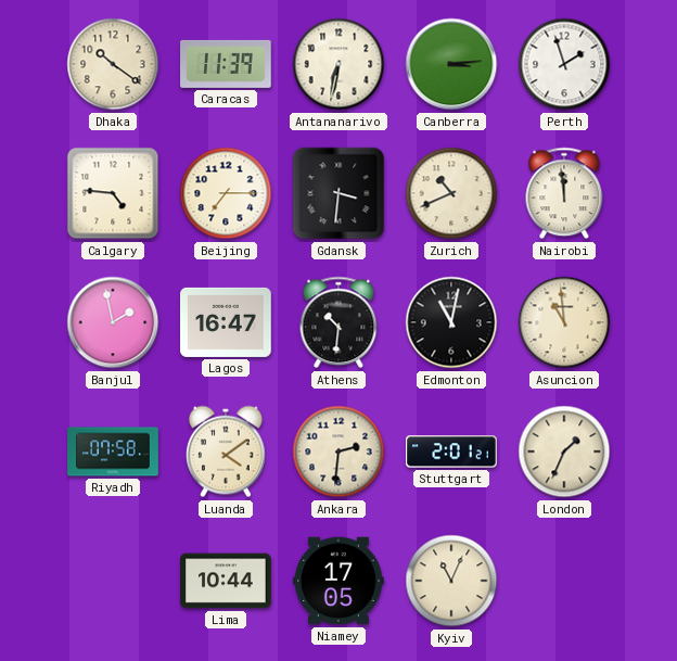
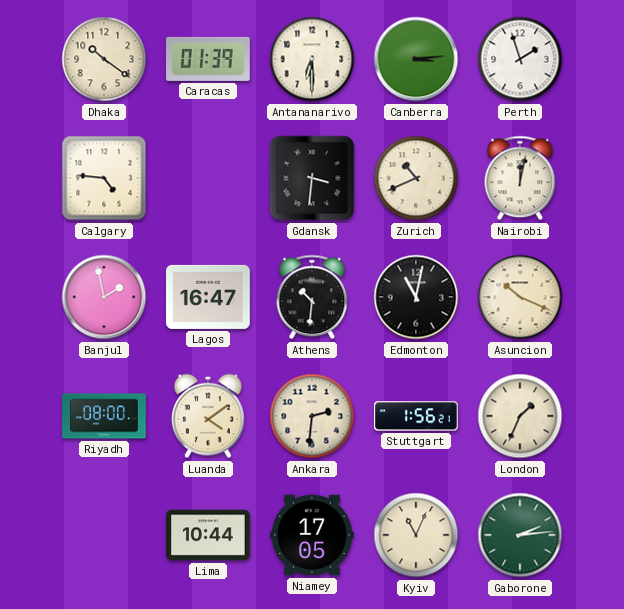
Caracas: 11:39 -> 01:39 (208, 59)
Antananarivo: 6:32 -> 6:30 (312, 59)
Beijing: 7:15 -> none (226, 193)
Nairobi: 11:59 -> 12:02 (520, 178)
Asuncion: 10:59 -> 10:19 (520, 297)
Riyadh: 07:58 -> 08:00 (104, 416)
Stuttgart: 2:01 -> 1:56 (416, 416)
Gaborone: none -> 2:14 (520, 535)
